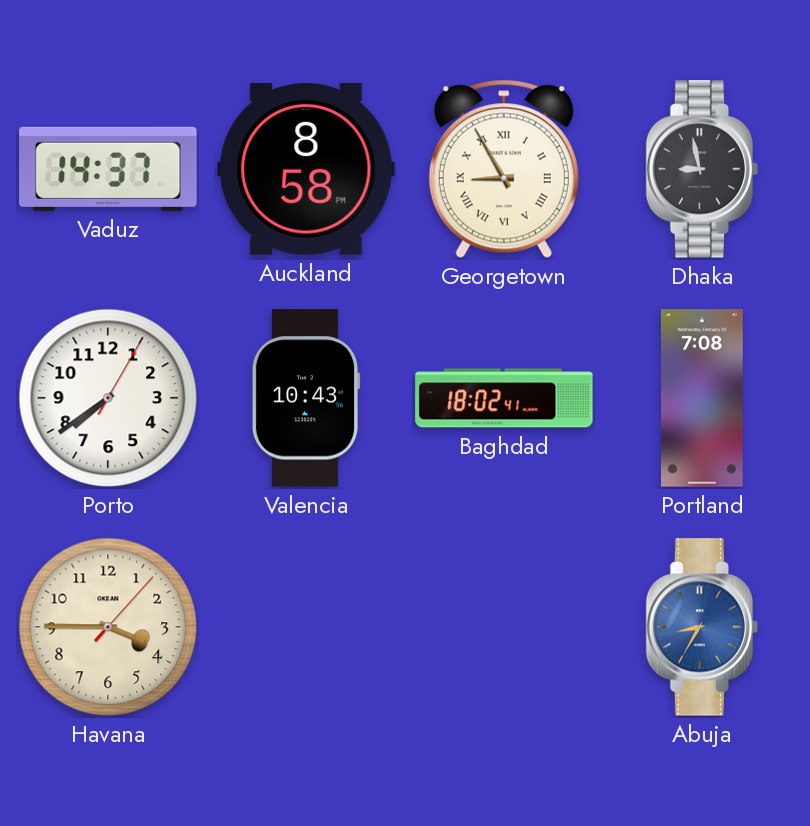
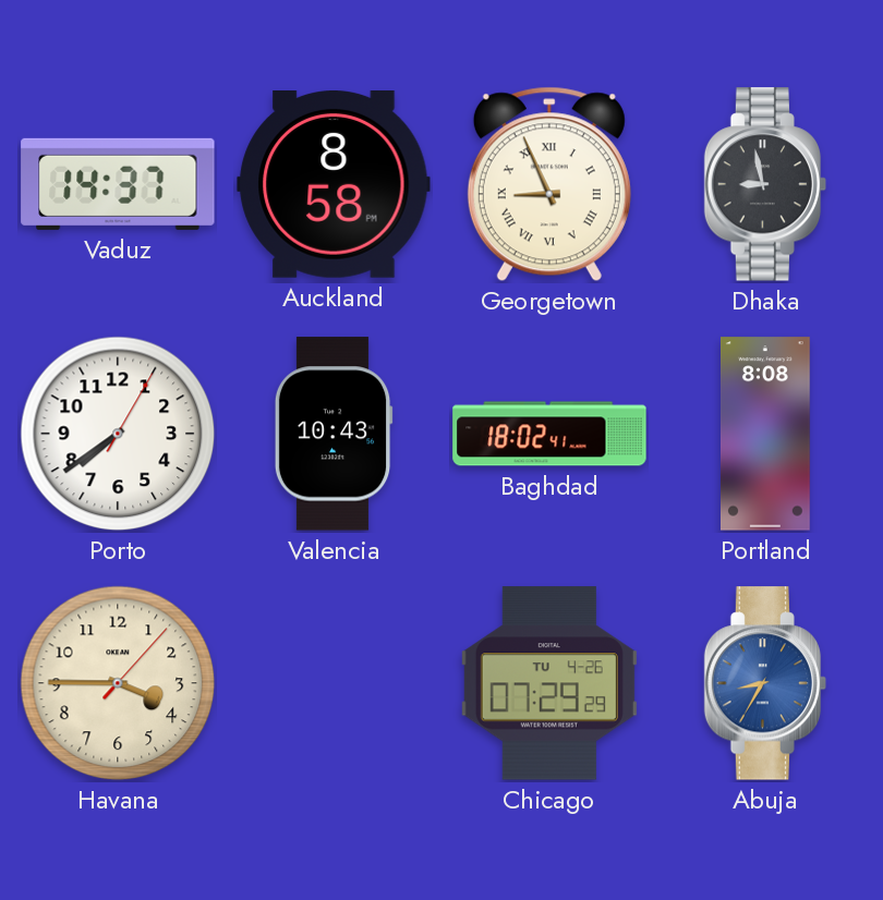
Georgetown: 8:55 -> 8:56 (549, 184)
Portland: 7:08 -> 8:08 (765, 434)
Chicago: none -> 07:29 (549, 683)
